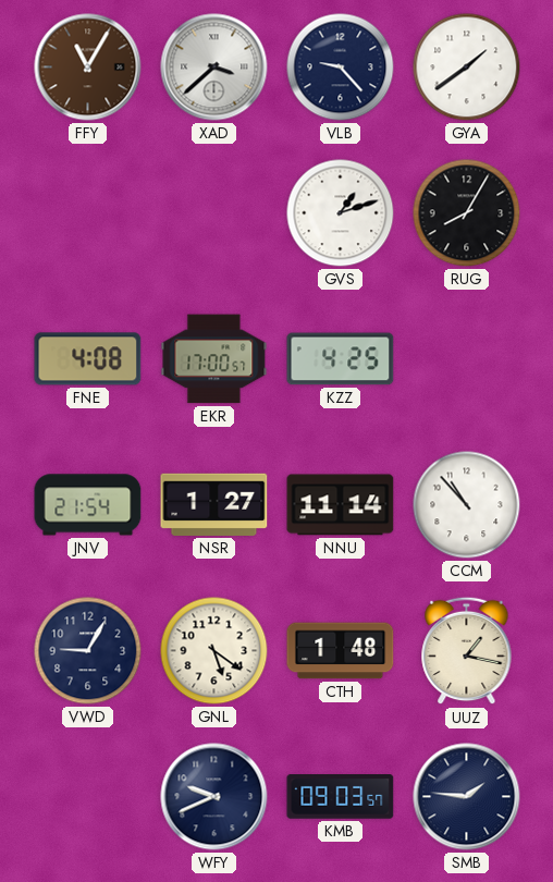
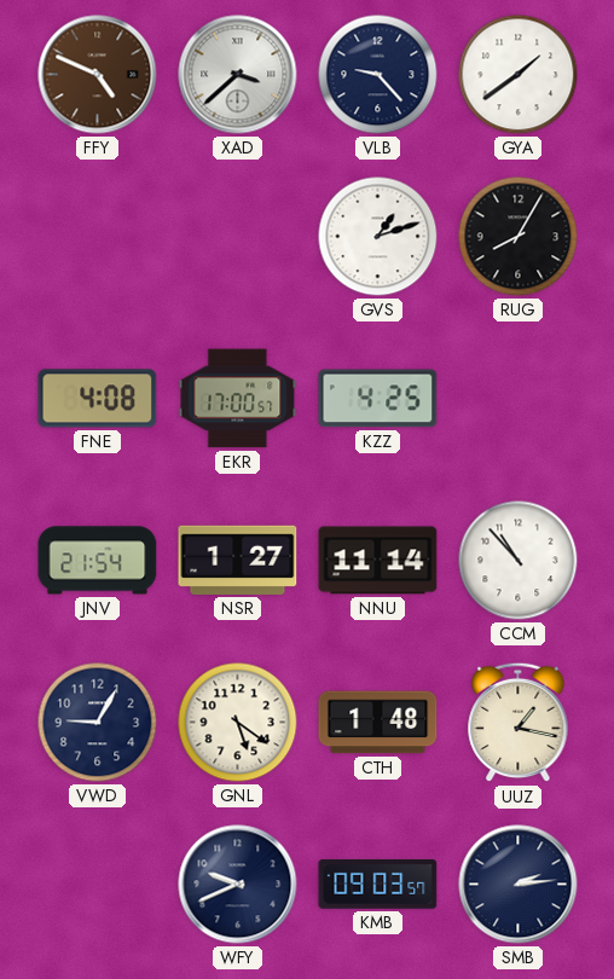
FFY: 11:05 -> 4:49 (98, 75)
SMB: 1:46 -> 2:14 (519, 885)
